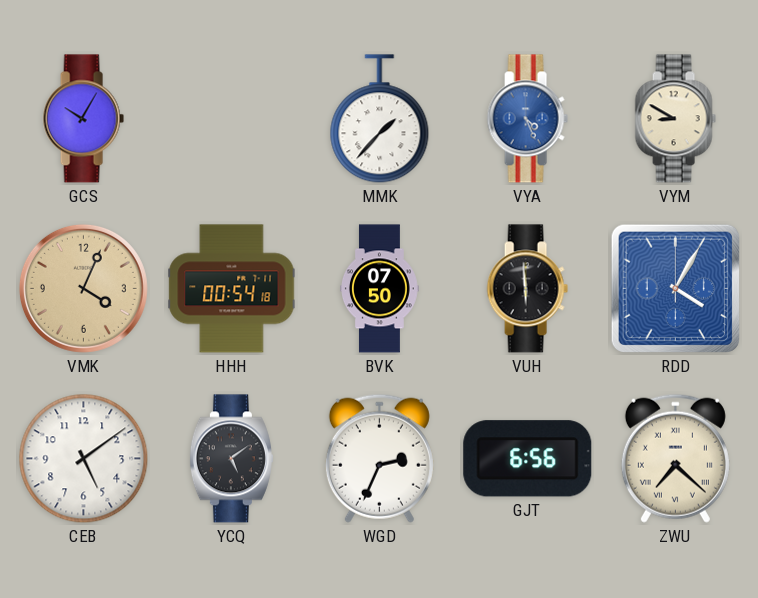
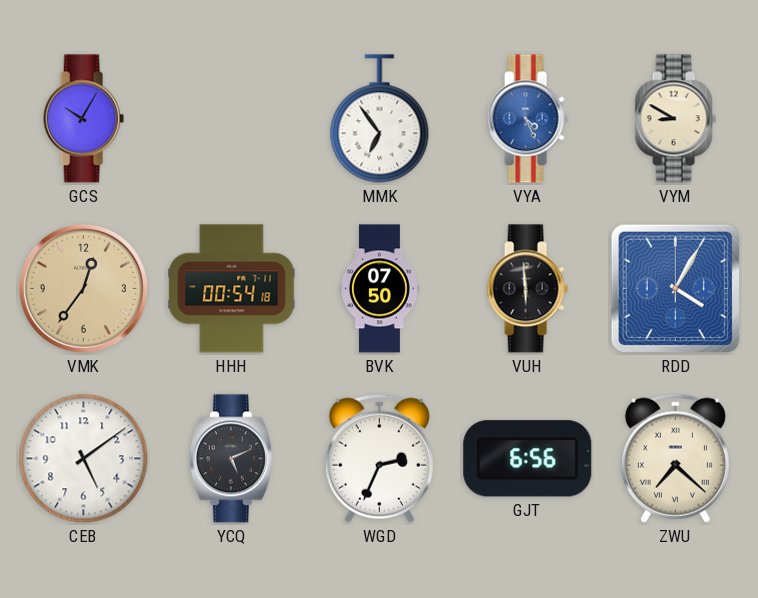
MMK: 1:37 -> 6:54 (380, 119)
VMK: 4:04 -> 12:36 (83, 288)
YCQ: 5:09 -> 5:11 (231, 459)
